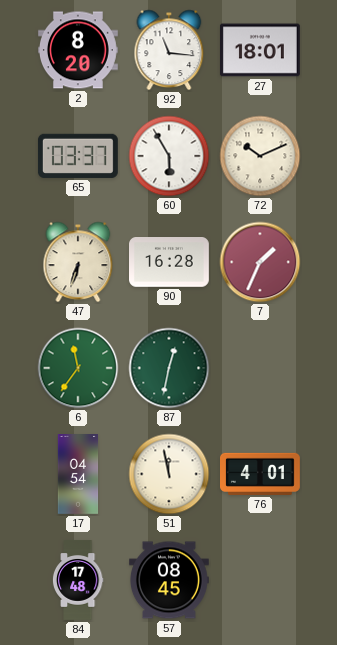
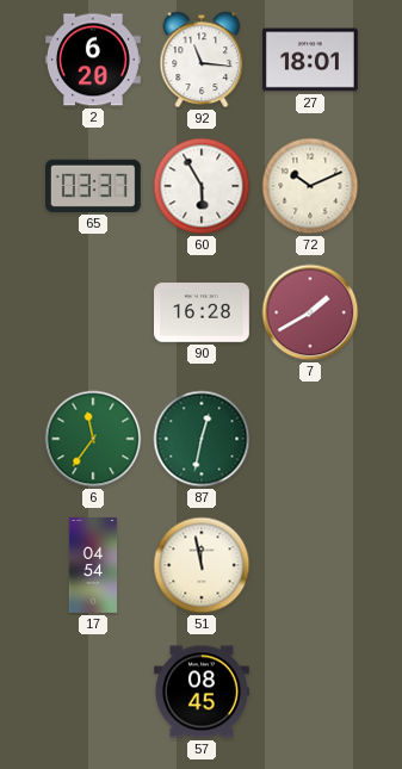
2: 8:20 -> 6:20 (94, 60)
47: 6:33 -> none (78, 262)
7: 1:34 -> 1:40 (310, 312)
76: 4:01 -> none (261, 474)
84: 17:48 -> none (78, 580)
